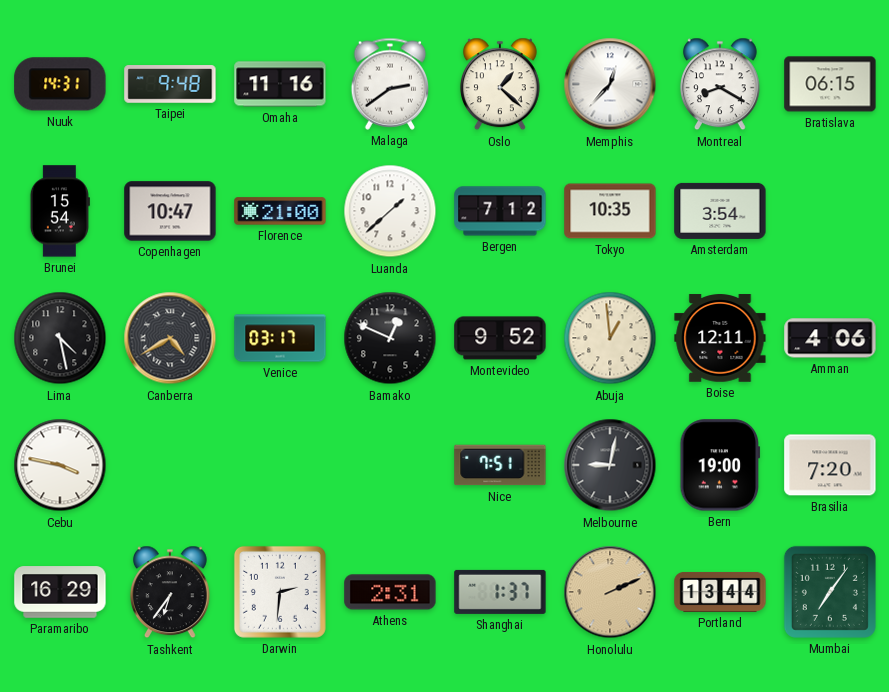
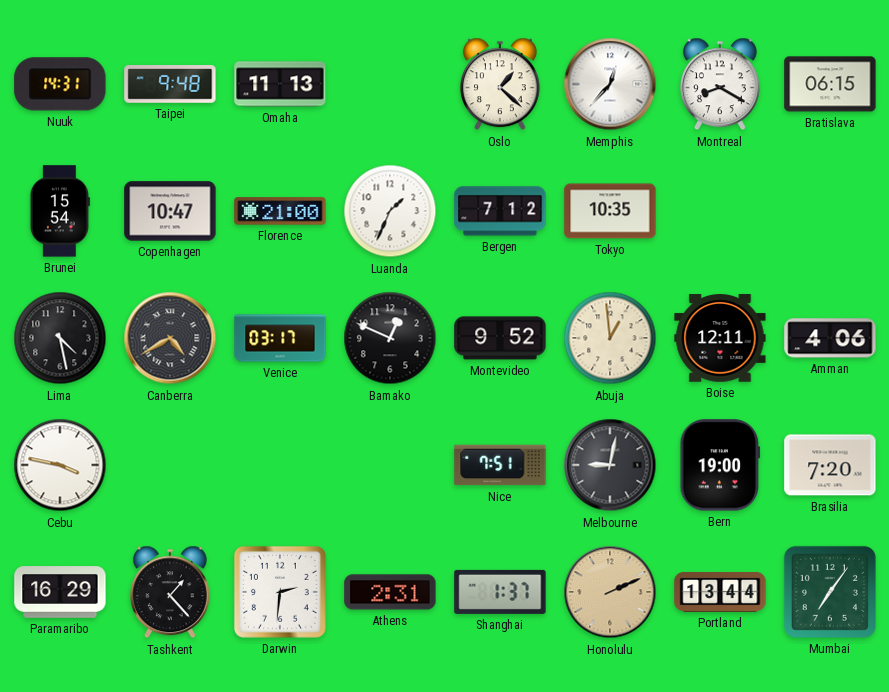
Omaha: 11:16 -> 11:13 (280, 84)
Malaga: 2:39 -> none (390, 84)
Luanda: 1:38 -> 1:34 (390, 211)
Amsterdam: 3:54 -> none (720, 211)
Tashkent: 6:36 -> 1:23 (170, 592)
